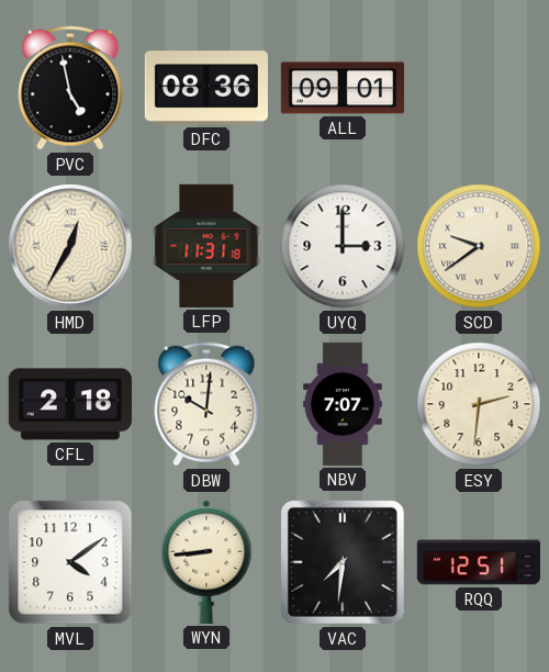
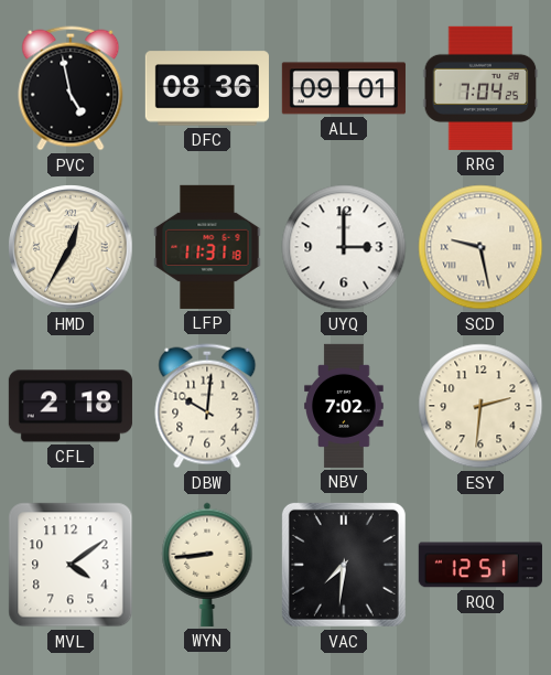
RRG: none -> 7:04 (480, 88)
SCD: 9:39 -> 9:28 (480, 247)
NBV: 7:07 -> 7:02 (344, 406)
